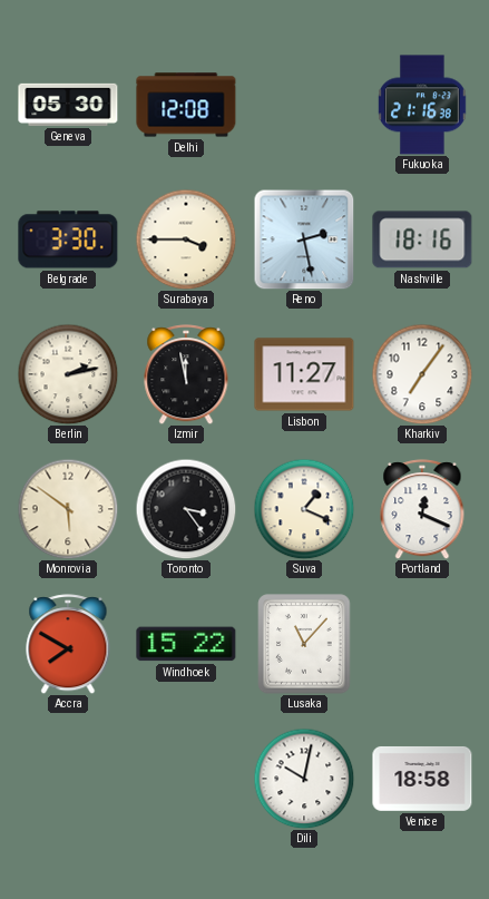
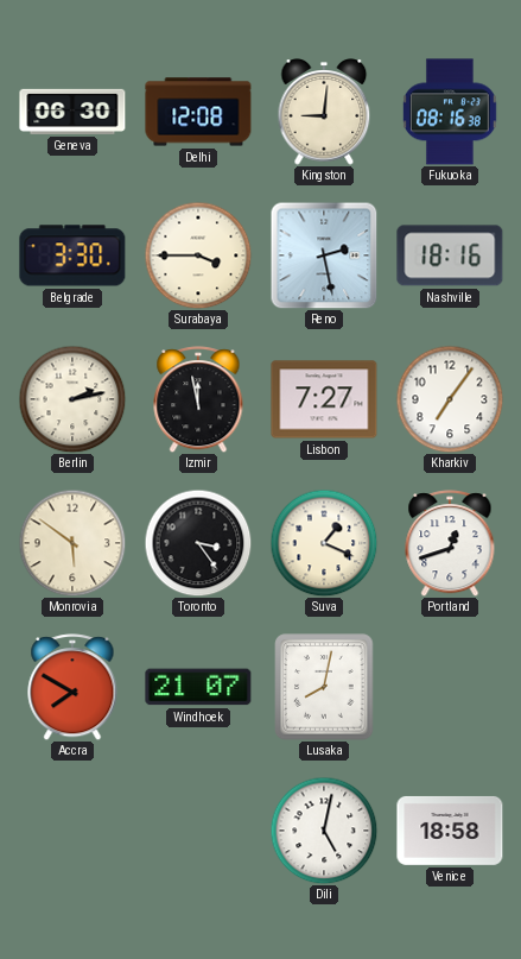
Geneva: 05:30 -> 06:30 (72, 112)
Kingston: none -> 9:01 (324, 112)
Fukuoka: 21:16 -> 08:16 (450, 112)
Lisbon: 11:27 -> 7:27 (324, 399)
Portland: 12:19 -> 12:42 (450, 543)
Windhoek: 15:22 -> 21:07 (198, 687)
Lusaka: 11:07 -> 8:02 (324, 687)
Dili: 10:02 -> 5:02 (324, 831)
